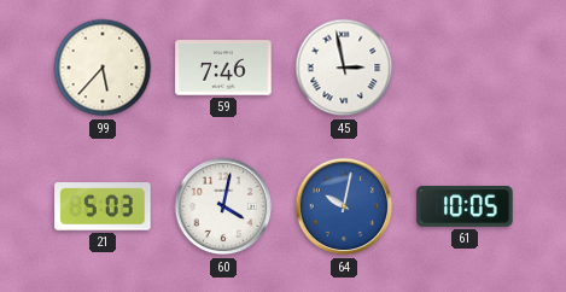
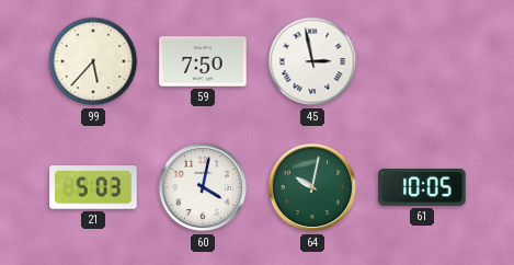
59: 7:46 -> 7:50 (203, 61)
64 dial: blue -> green (312, 187)
